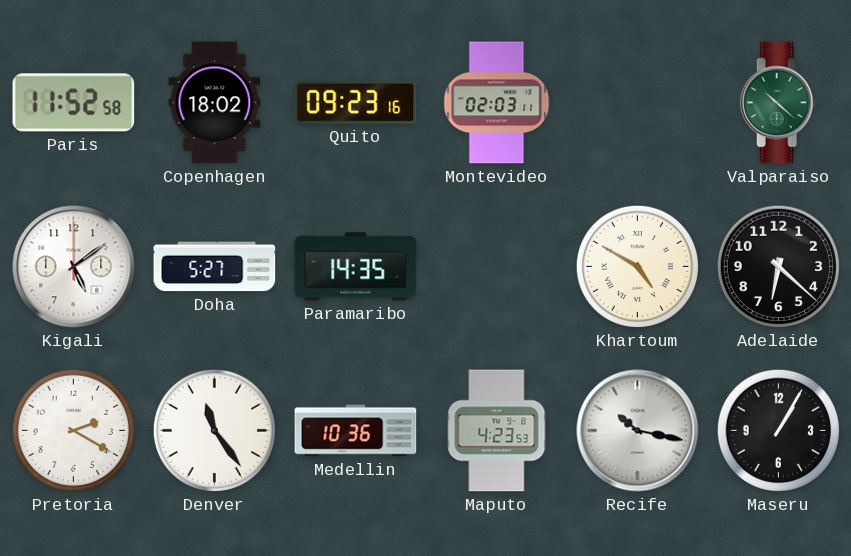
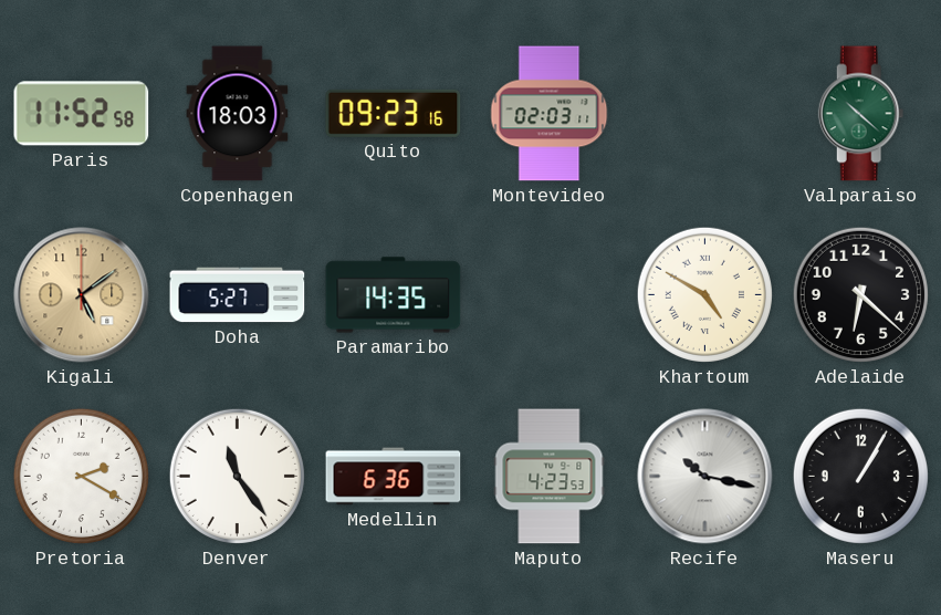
Copenhagen: 18:02 -> 18:03 (238, 114)
Kigali dial: white -> champagne (82, 295)
Medellin: 10:36 -> 6:36 (394, 477)
